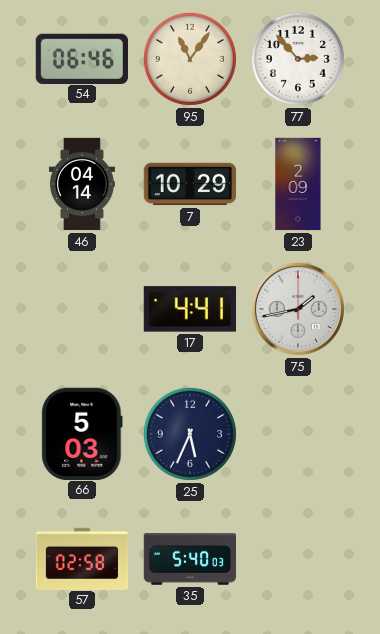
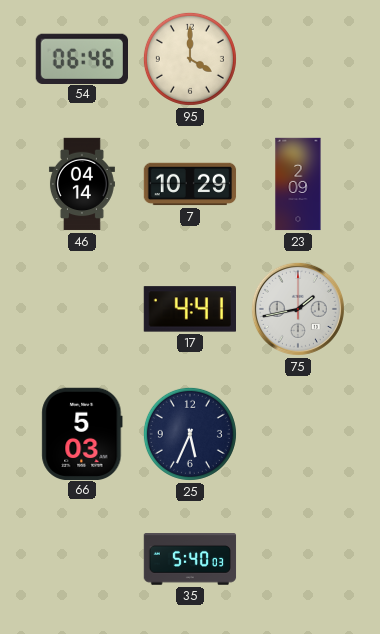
95: 11:06 -> 4:00 (190, 59)
77: 2:53 -> none (298, 59)
57: 02:58 -> none (82, 558)
